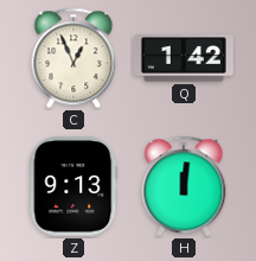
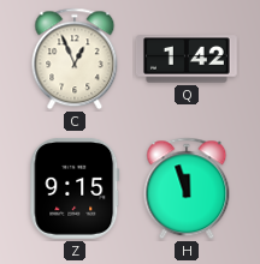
Z: 9:13 -> 9:15 (75, 188)
H: 12:01 -> 11:57 (187, 188)
